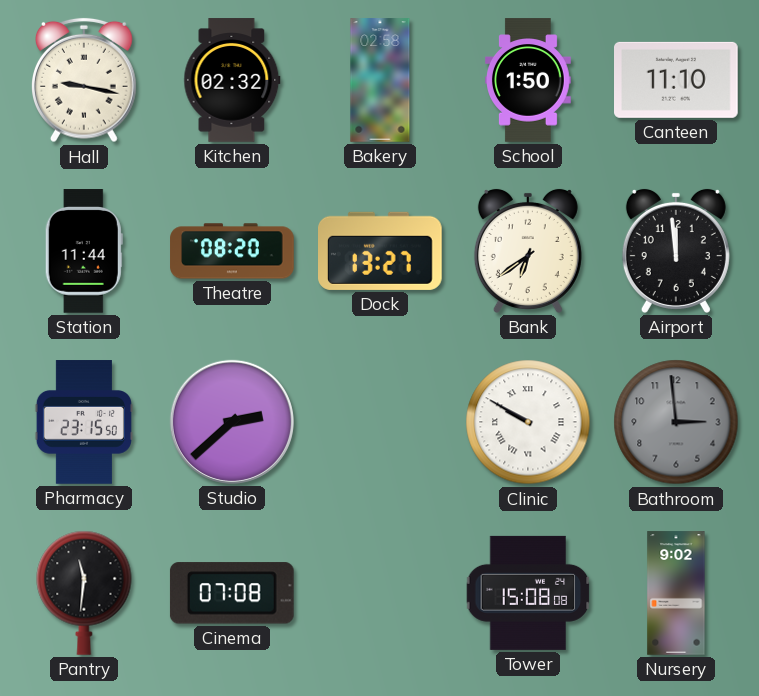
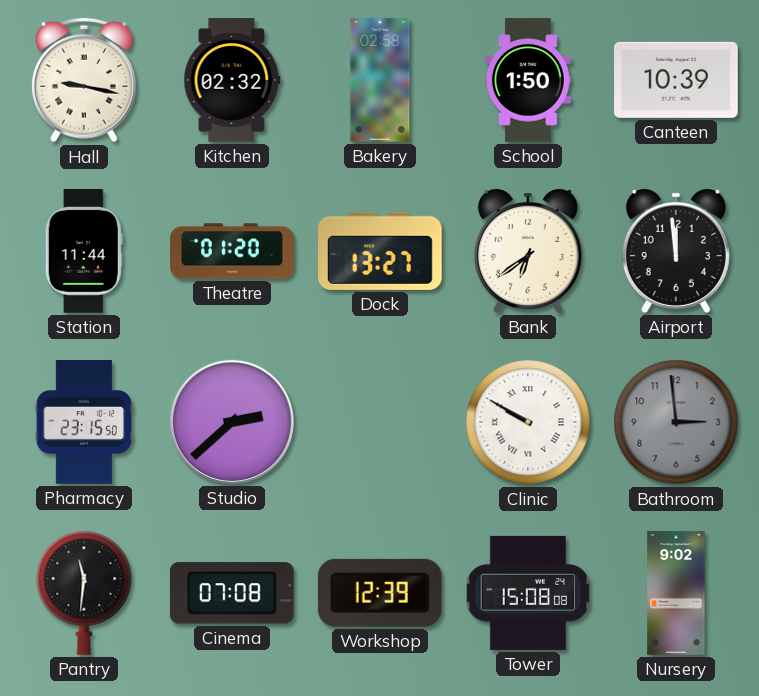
Canteen: 11:10 -> 10:39 (677, 80)
Theatre: 08:20 -> 01:20 (232, 251)
Workshop: none -> 12:39 (380, 593)
